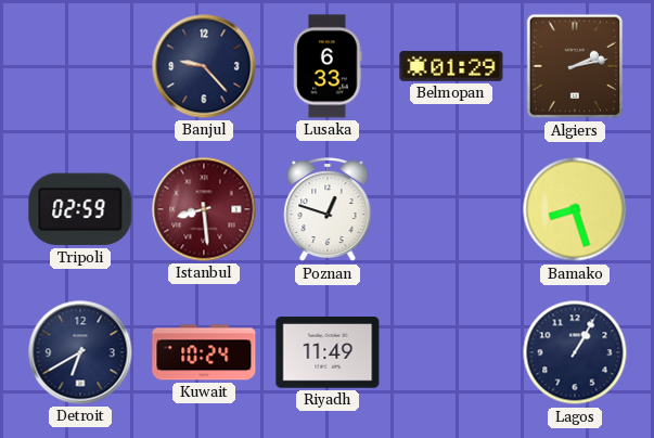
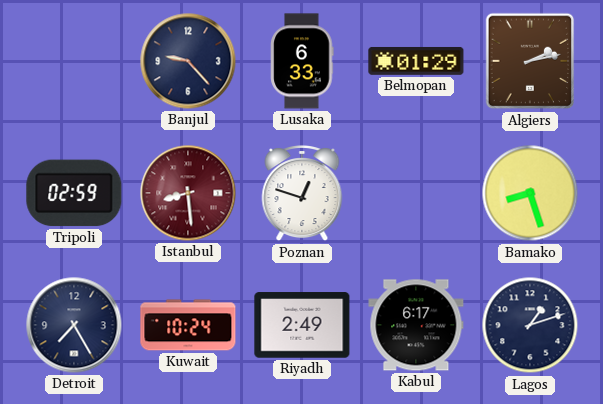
Detroit: 6:40 -> 7:25 (74, 325)
Riyadh: 11:49 -> 2:49 (302, 325)
Kabul: none -> 6:17 (416, 325)
Lagos: 1:05 -> 1:12 (530, 325)
